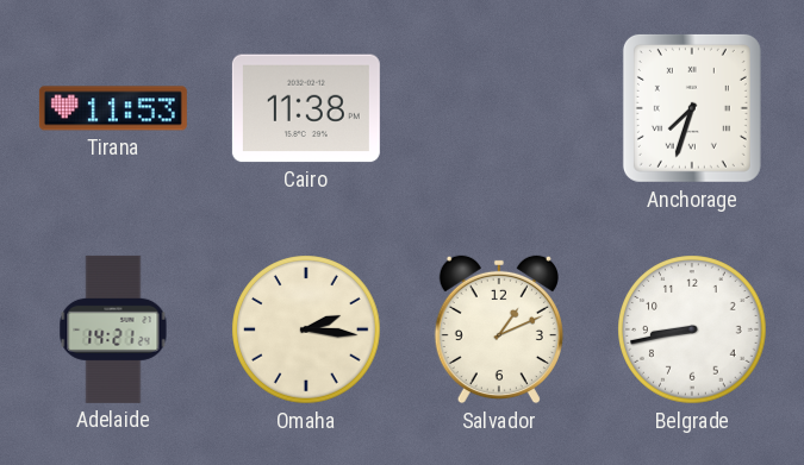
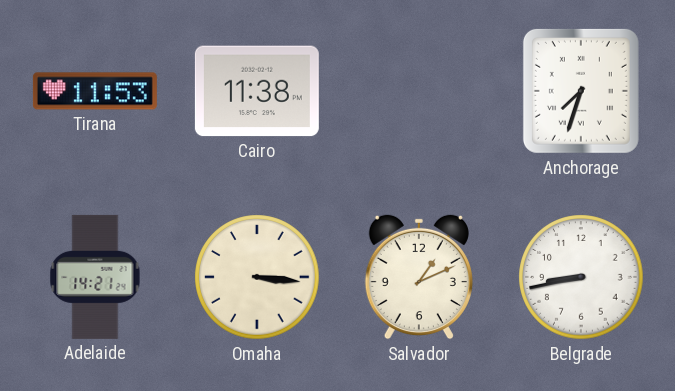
Omaha: 2:16 -> 3:16 (257, 277)
